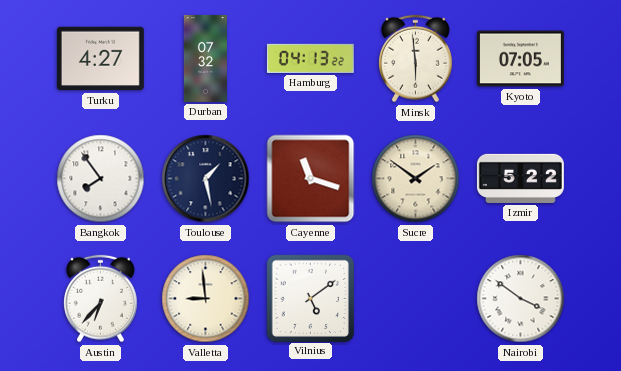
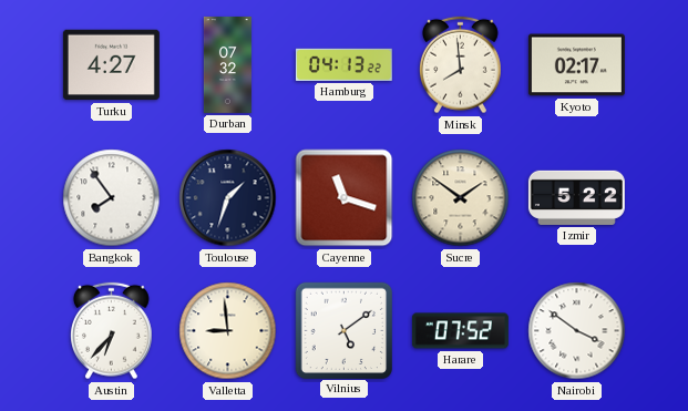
Minsk: 5:59 -> 7:59 (461, 65)
Kyoto: 07:05 -> 02:17 (576, 65)
Toulouse: 1:28 -> 1:33 (228, 198)
Harare: none -> 07:52 (460, 331)
